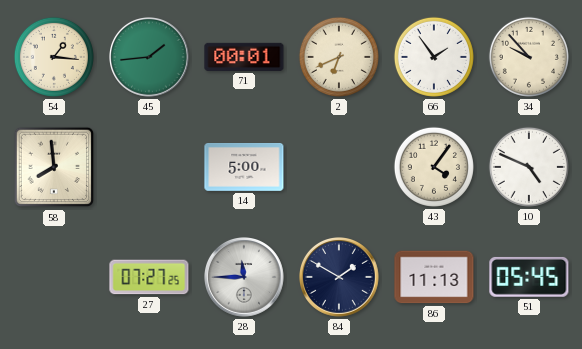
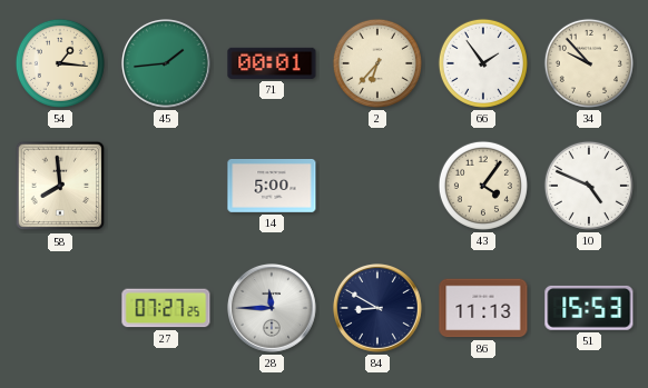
2: 6:41 -> 6:37 (377, 63)
84: 1:50 -> 8:50 (379, 309)
51: 05:45 -> 15:53 (589, 308)
